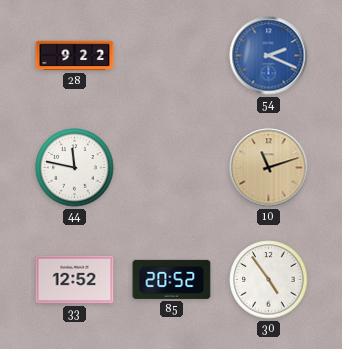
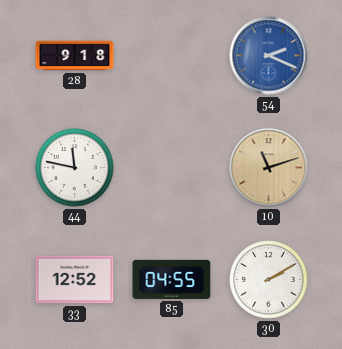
28: 9:22 -> 9:18 (75, 56)
85: 20:52 -> 04:55 (172, 279)
30: 4:54 -> 2:10 (269, 280)
